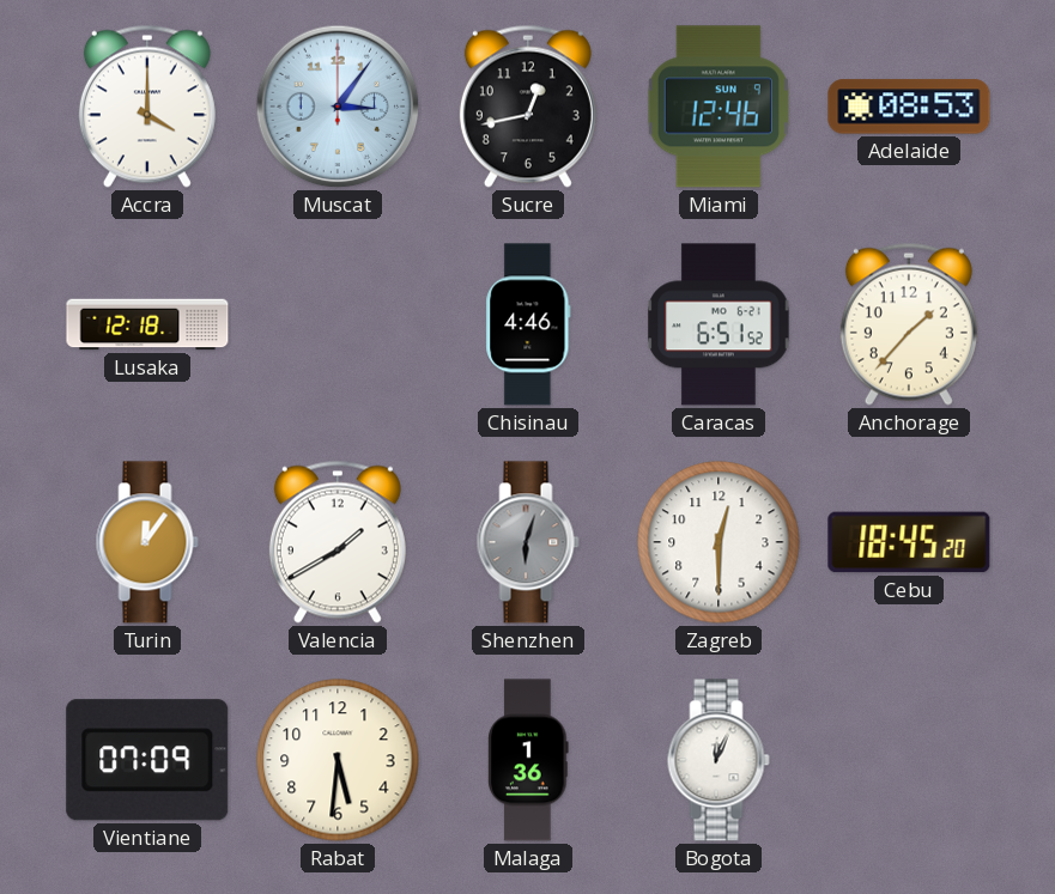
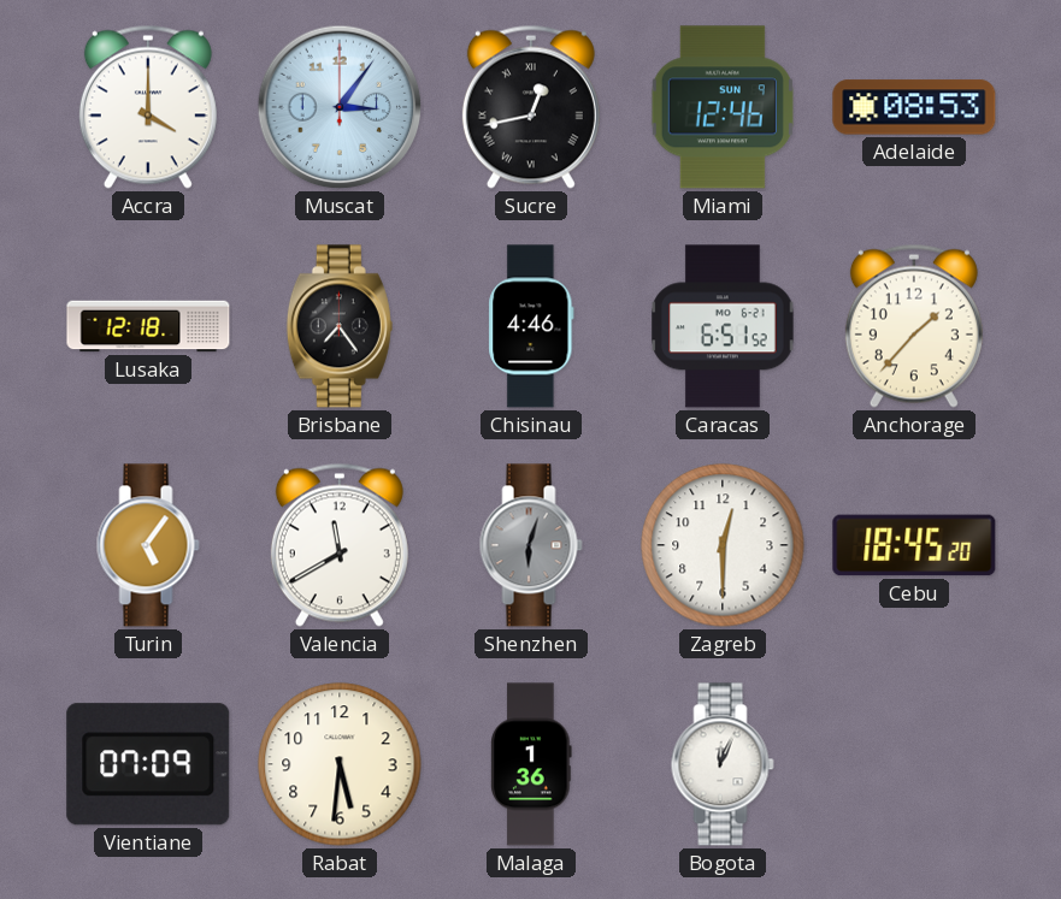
Sucre numerals: Arabic -> Roman (531, 107)
Brisbane: none -> 7:24 (340, 326)
Turin: 12:06 -> 5:06 (148, 545)
Valencia: 1:40 -> 11:40 (340, 545)
